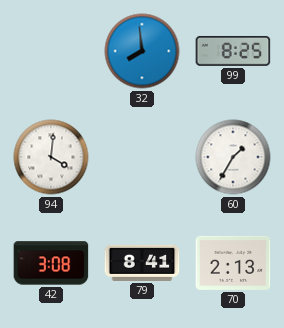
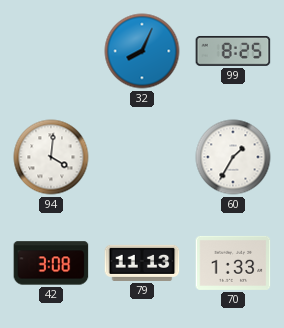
32: 7:59 -> 8:04 (142, 51)
79: 8:41 -> 11:13 (142, 263)
70: 2:13 -> 1:33 (233, 263)
